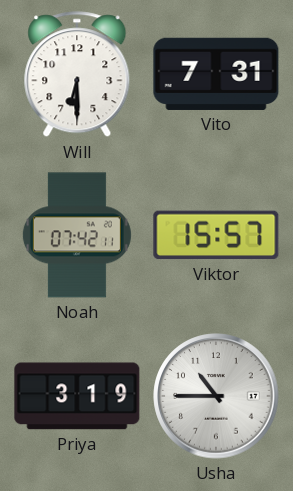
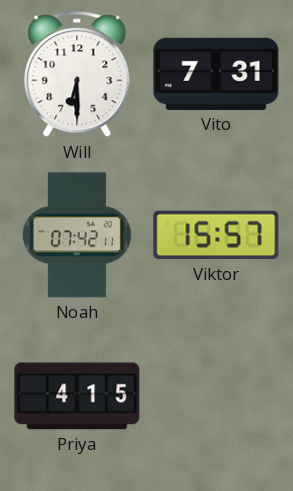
Priya: 3:19 -> 4:15 (77, 396)
Usha: 10:45 -> none (216, 396)
